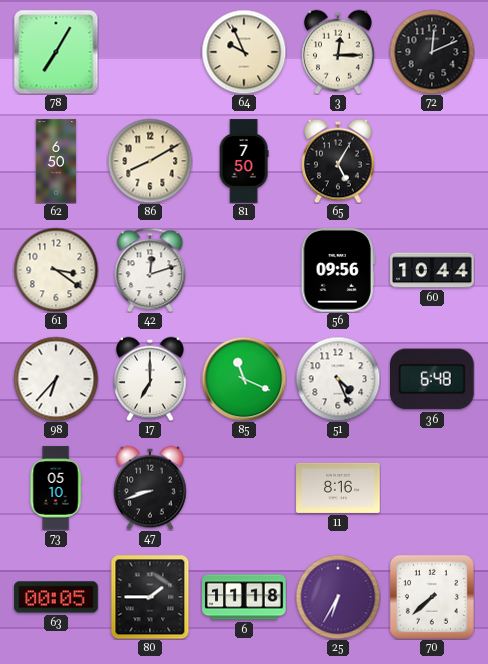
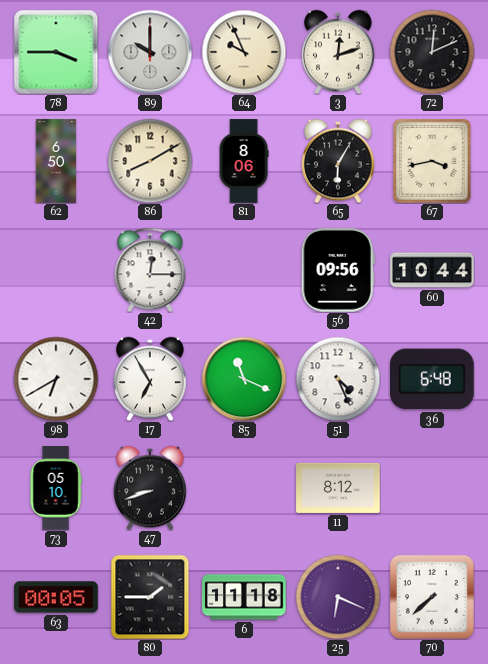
78: 7:05 -> 3:45 (56, 52)
89: none -> 10:00 (150, 52)
3: 12:15 -> 12:12 (338, 52)
81: 7:50 -> 8:06 (244, 161)
65: 5:05 -> 6:05 (338, 161)
67: none -> 3:43 (432, 161)
61: 3:21 -> none (56, 270)
42: 12:12 -> 12:15 (150, 270)
98: 6:37 -> 6:40 (56, 379)
17: 7:00 -> 6:55 (150, 379)
11: 8:16 -> 8:12 (338, 488)
25: 6:35 -> 6:19 (338, 597)
